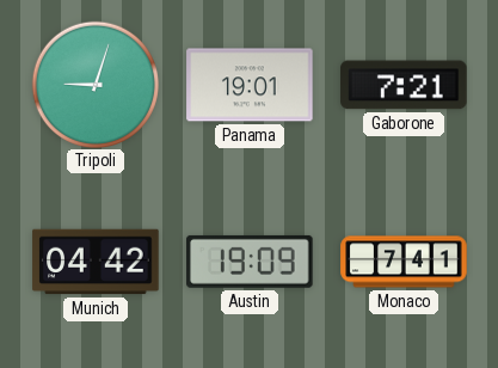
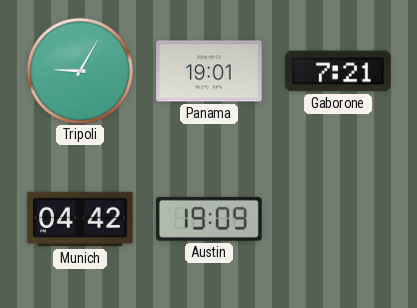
Tripoli: 9:03 -> 9:05 (79, 70)
Monaco: 7:41 -> none (404, 262)
